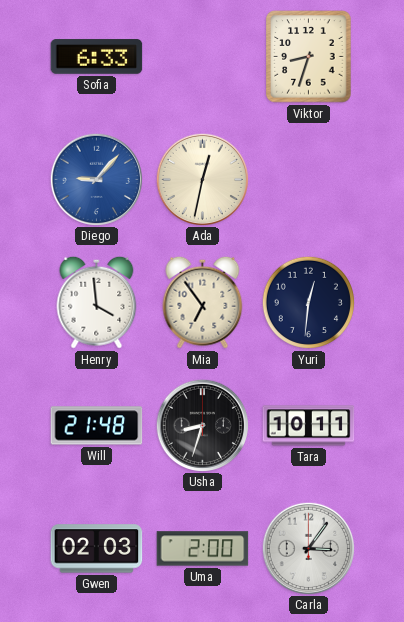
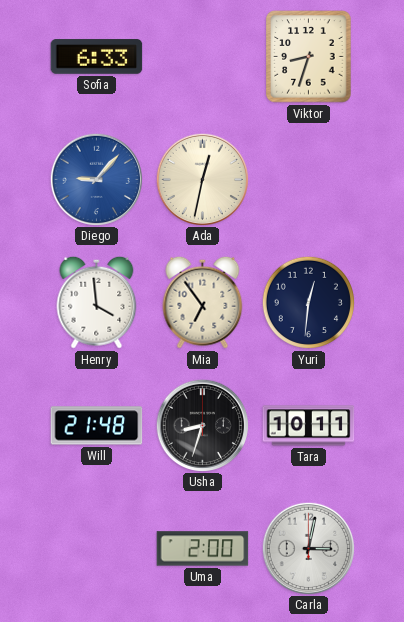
Gwen: 02:03 -> none (97, 549)
Carla: 3:06 -> 3:02 (308, 548)
